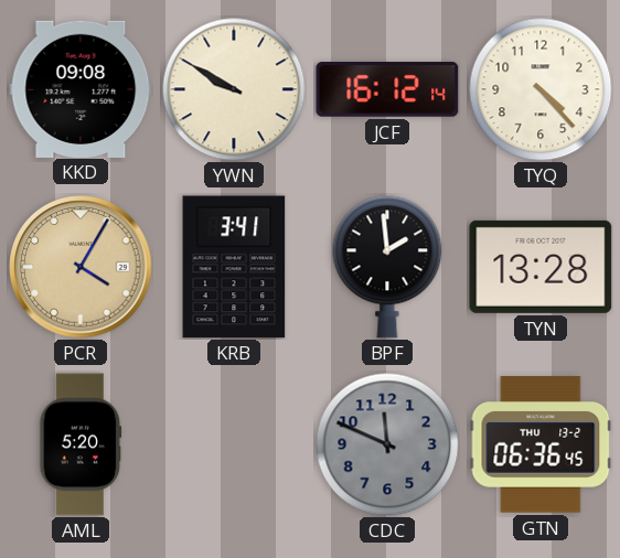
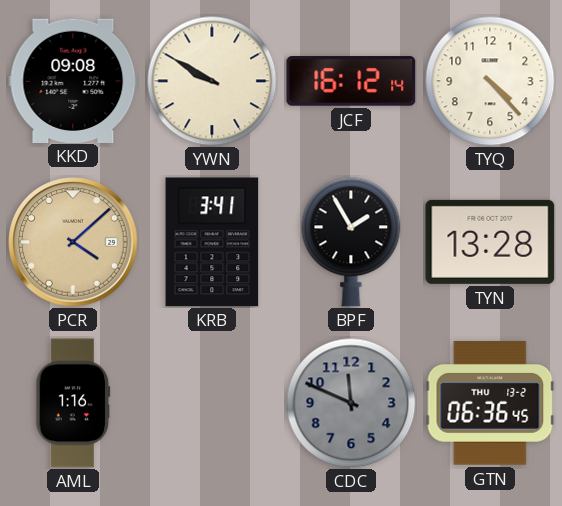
PCR: 4:05 -> 4:08 (73, 242)
BPF: 1:59 -> 1:55 (351, 242)
AML: 5:20 -> 1:16 (73, 403)
